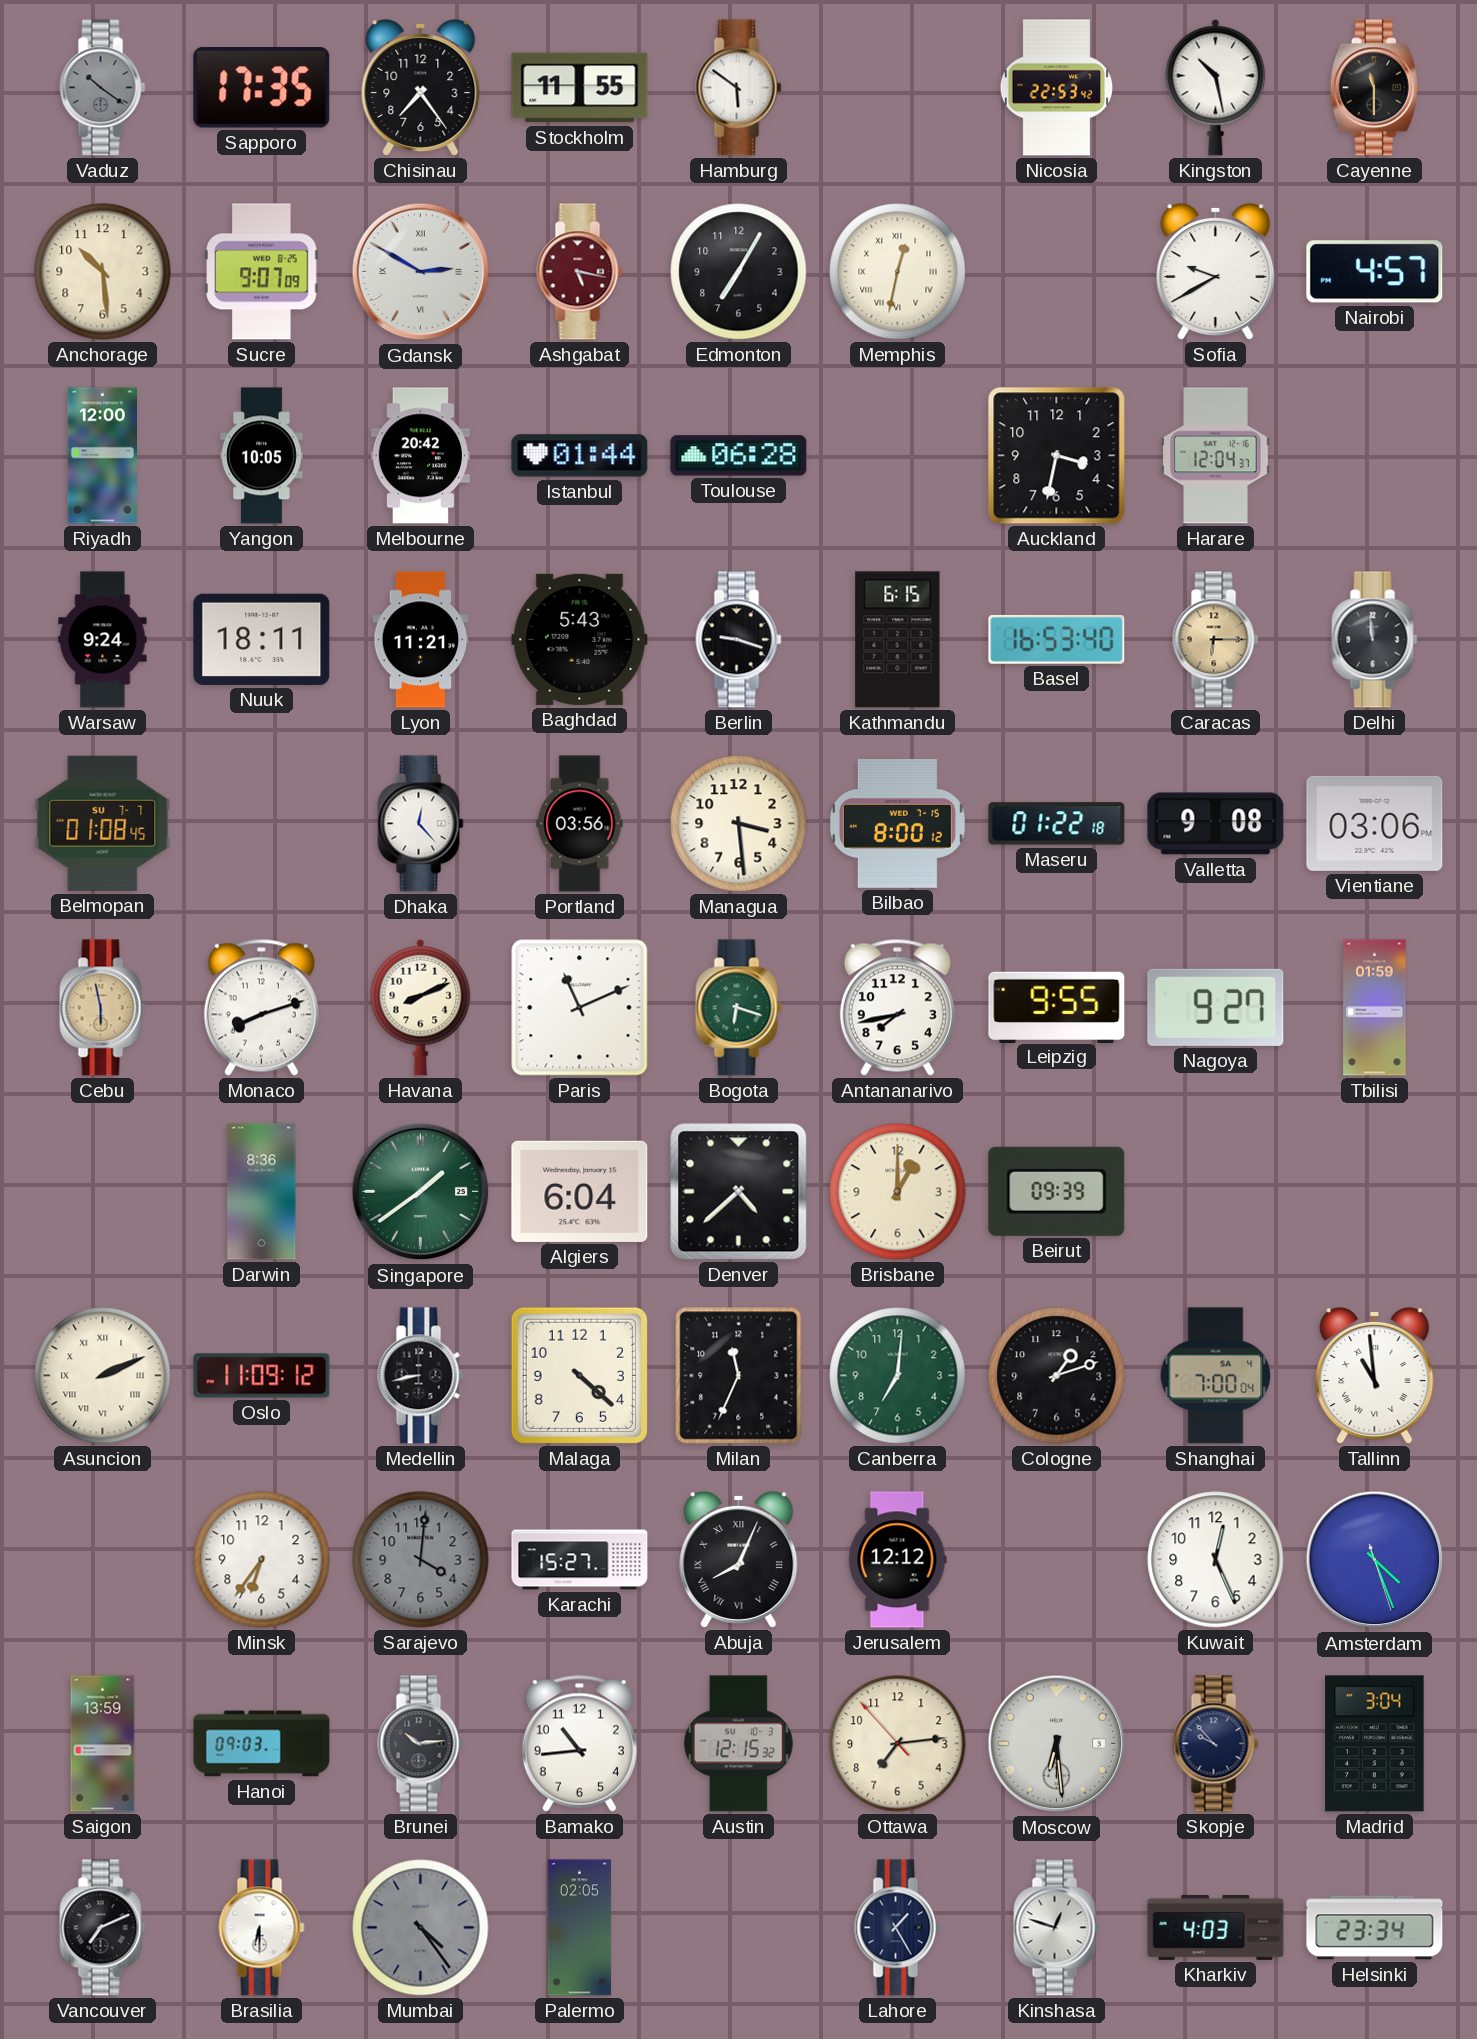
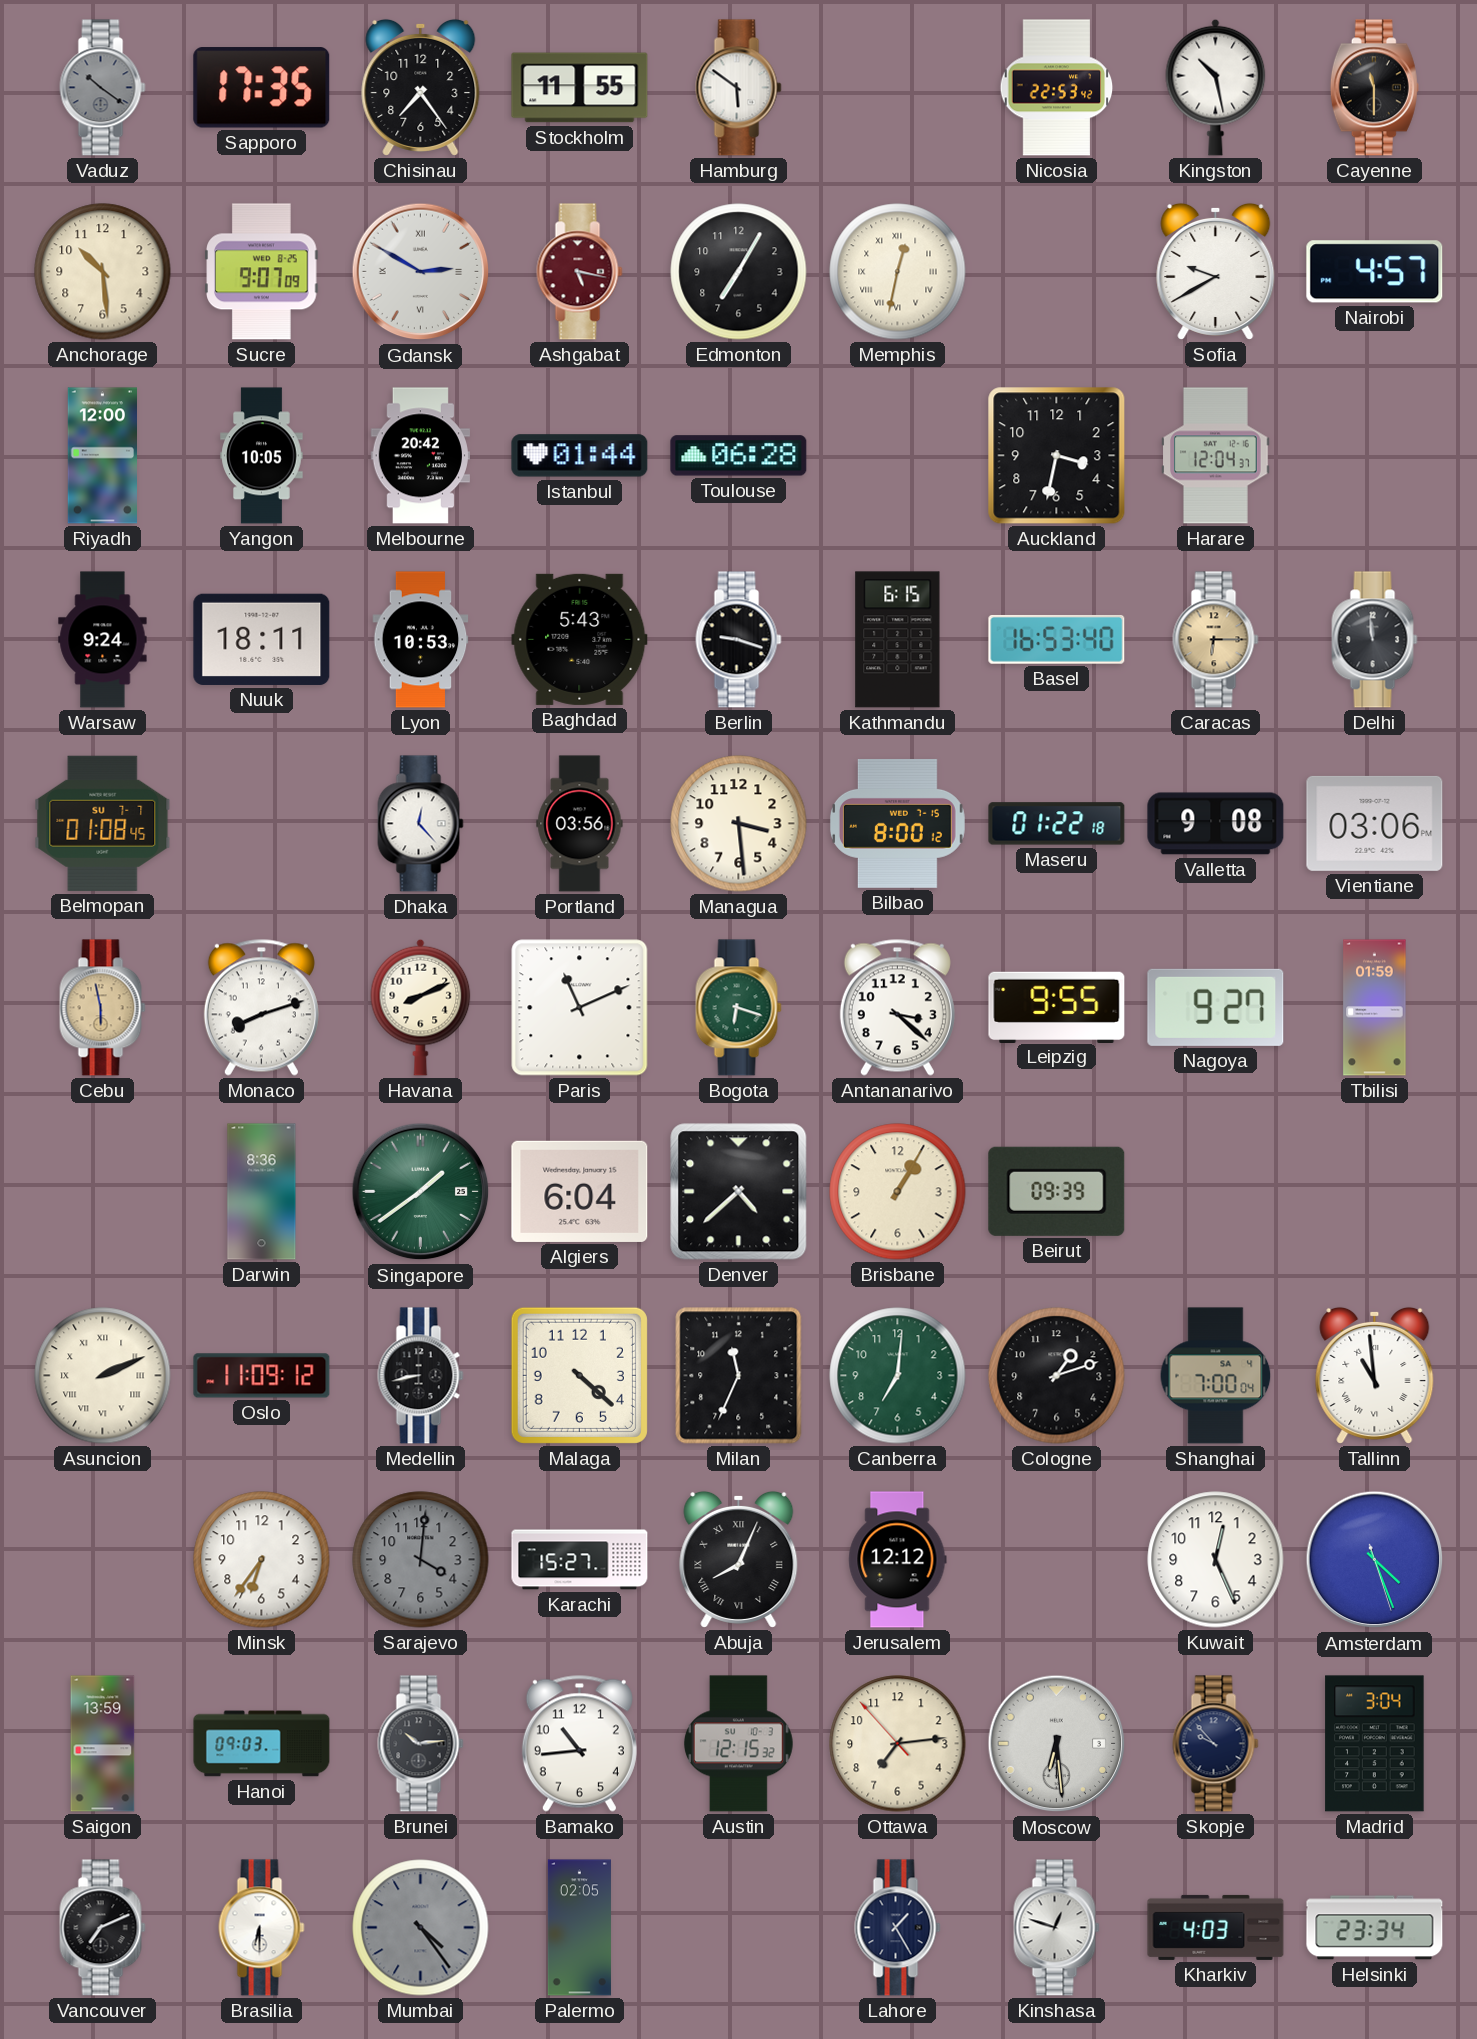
Lyon: 11:21 -> 10:53 (421, 640)
Antananarivo: 7:43 -> 3:22 (897, 1007)
Brisbane: 1:00 -> 1:05 (898, 1192)
